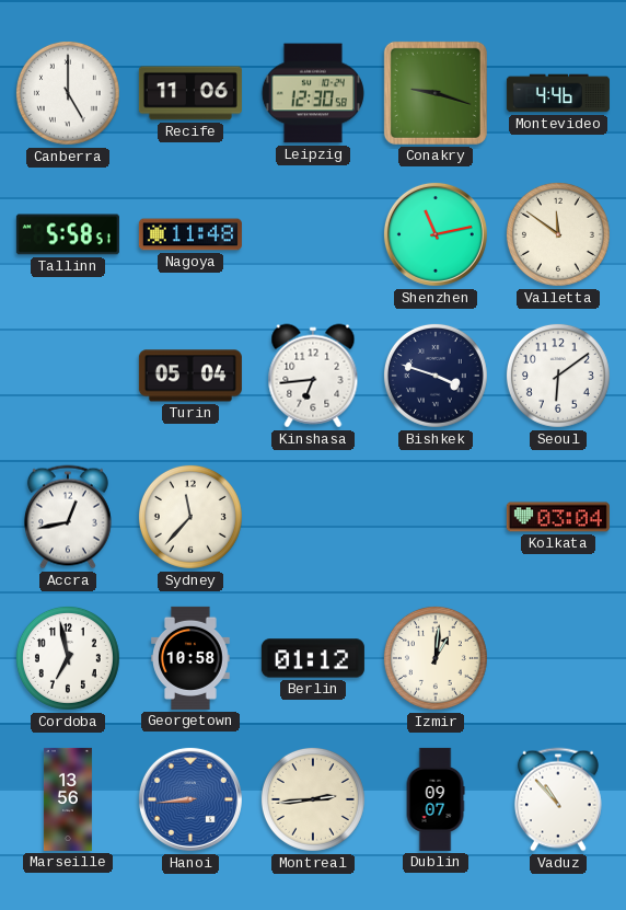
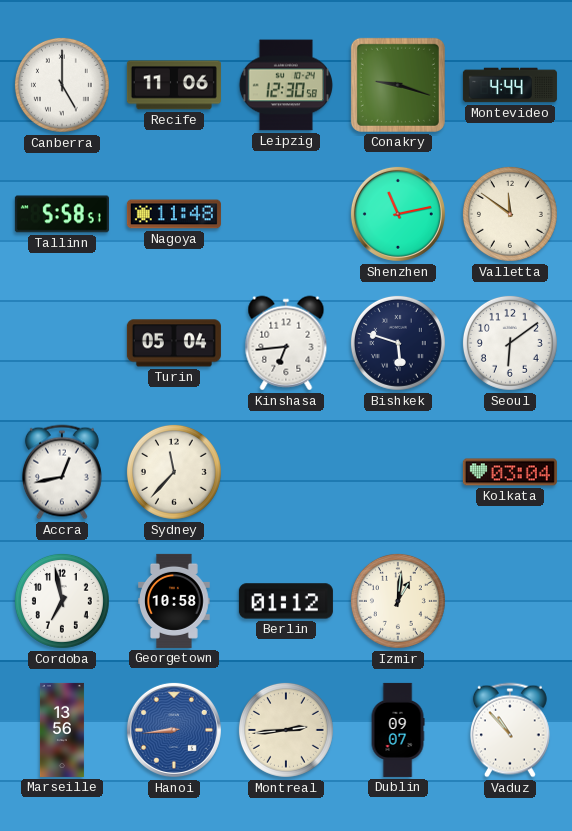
Montevideo: 4:46 -> 4:44 (510, 85)
Bishkek: 3:48 -> 5:48 (398, 343)
